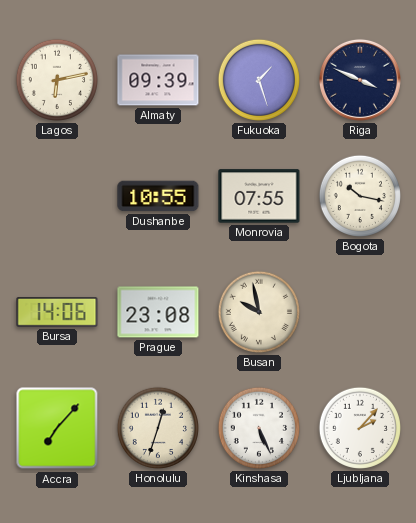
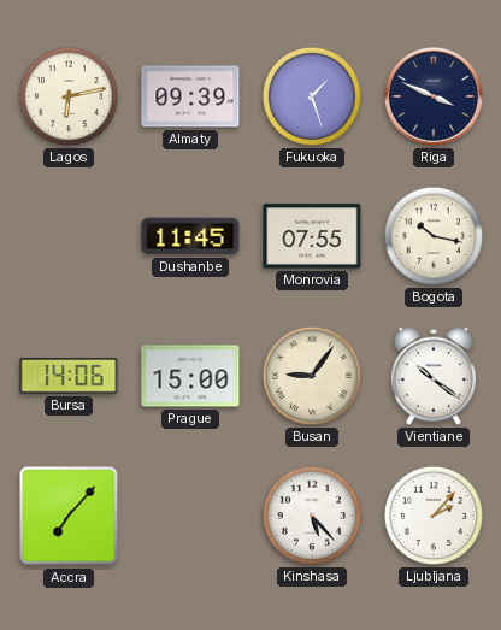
Dushanbe: 10:55 -> 11:45 (190, 236)
Prague: 23:08 -> 15:00 (190, 376)
Busan: 9:58 -> 9:06 (312, 376)
Vientiane: none -> 10:21 (434, 376)
Honolulu: 12:33 -> none (158, 428)
Kinshasa: 5:26 -> 5:23 (312, 516)
